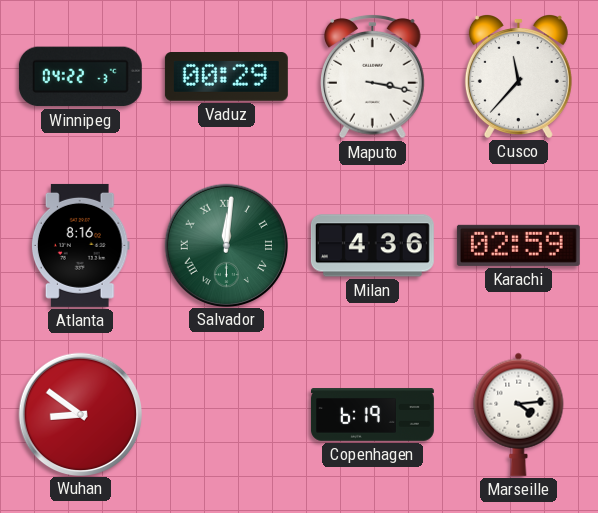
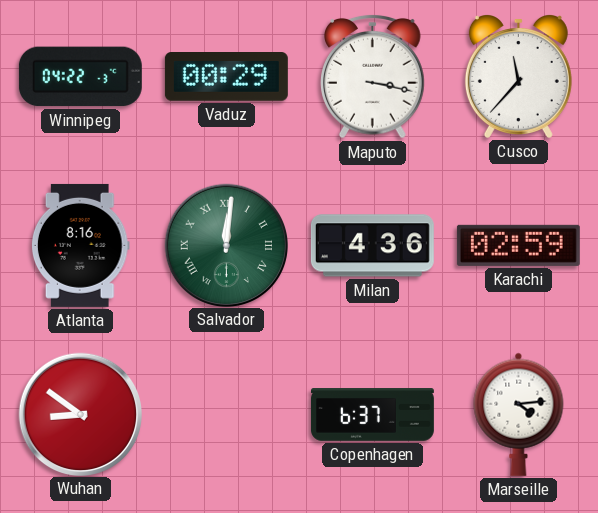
Copenhagen: 6:19 -> 6:37 (372, 415)
